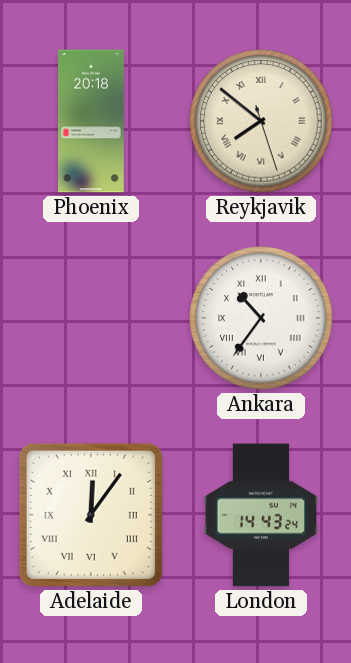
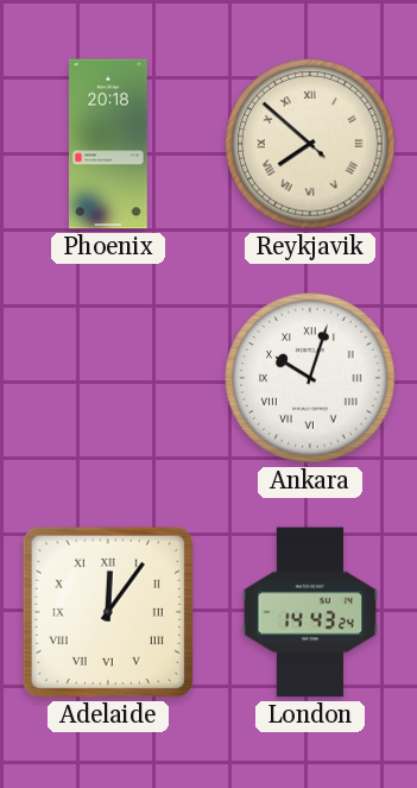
Reykjavik: 7:51:27 -> 7:51:52 (310, 144)
Ankara: 10:36 -> 10:03 (310, 378)
